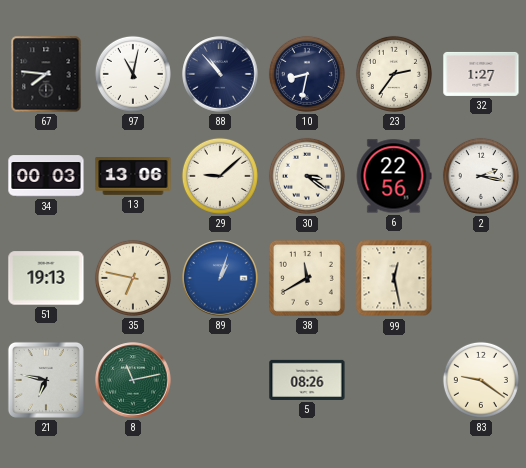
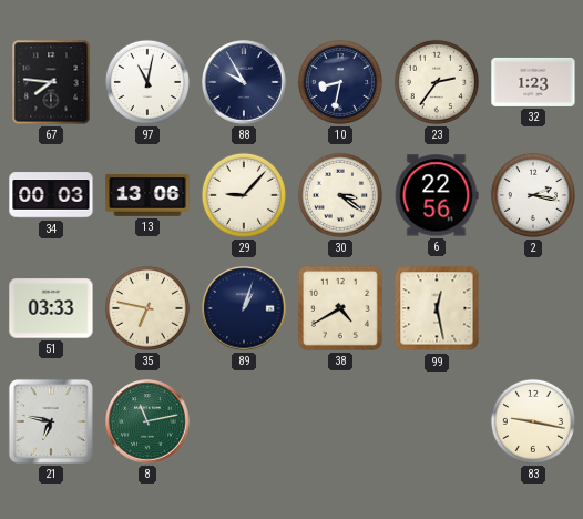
88: 10:53 -> 9:55 (244, 82)
32: 1:27 -> 1:23 (533, 82)
29: 9:08 -> 9:07 (244, 195)
51: 19:13 -> 03:33 (51, 308)
89 dial: blue -> navy (244, 308)
38: 11:40 -> 4:40 (340, 308)
5: 08:26 -> none (307, 380)
83: 9:21 -> 9:17 (533, 421)
